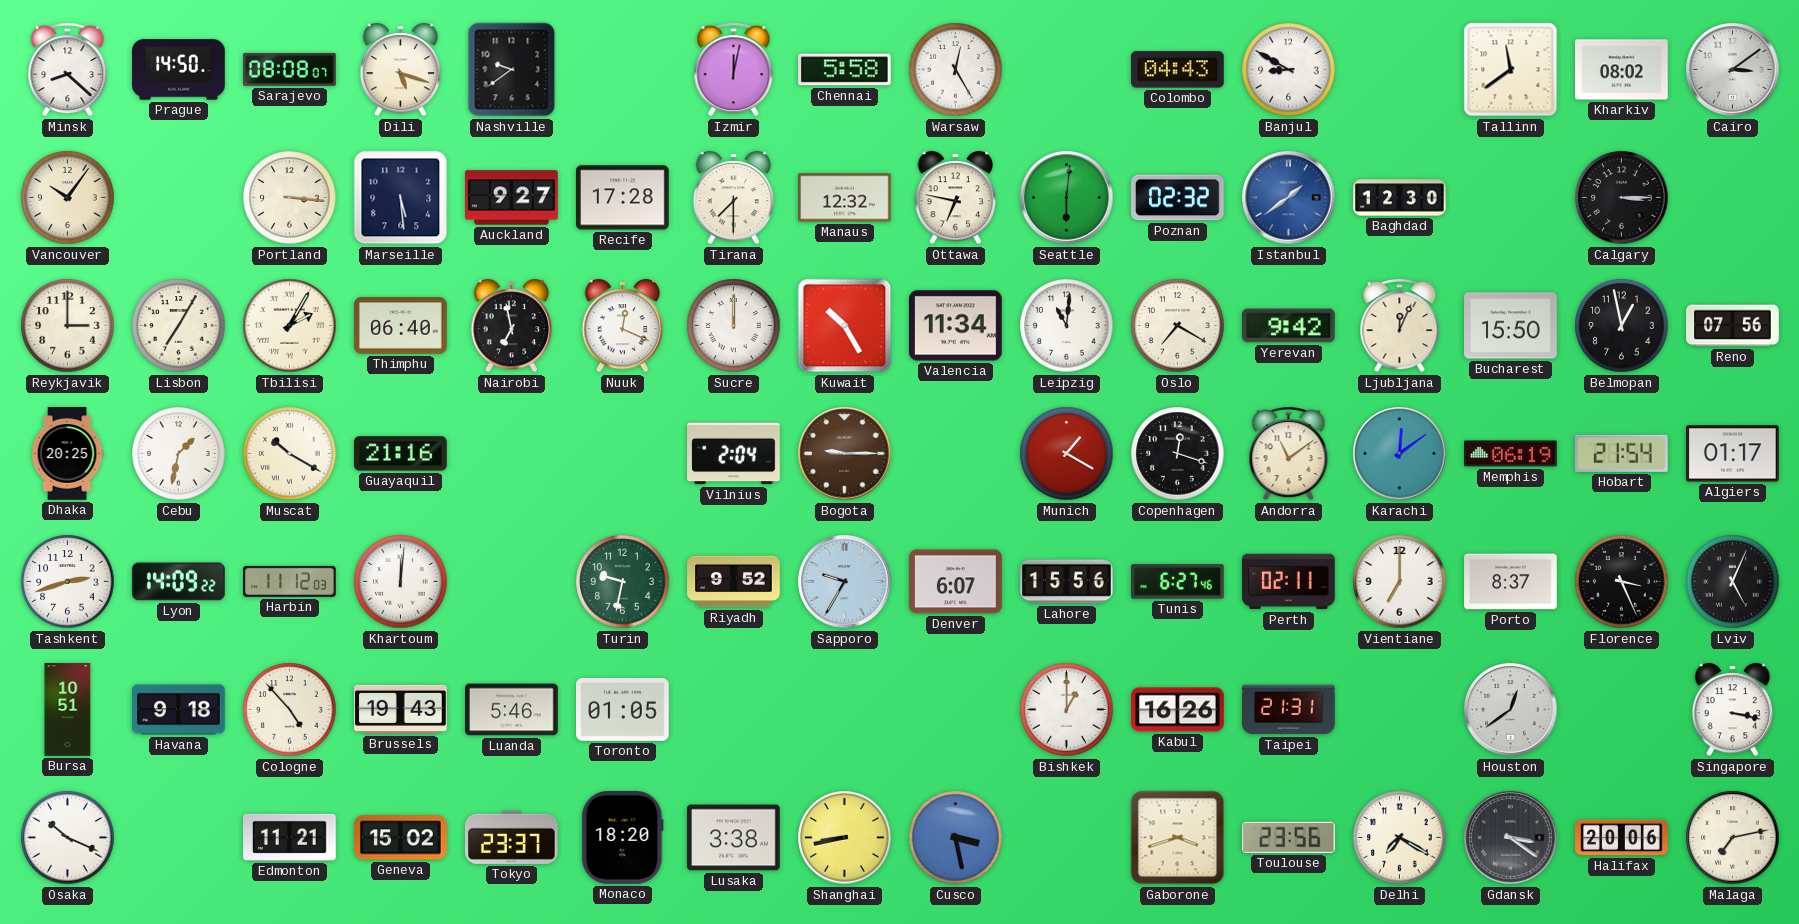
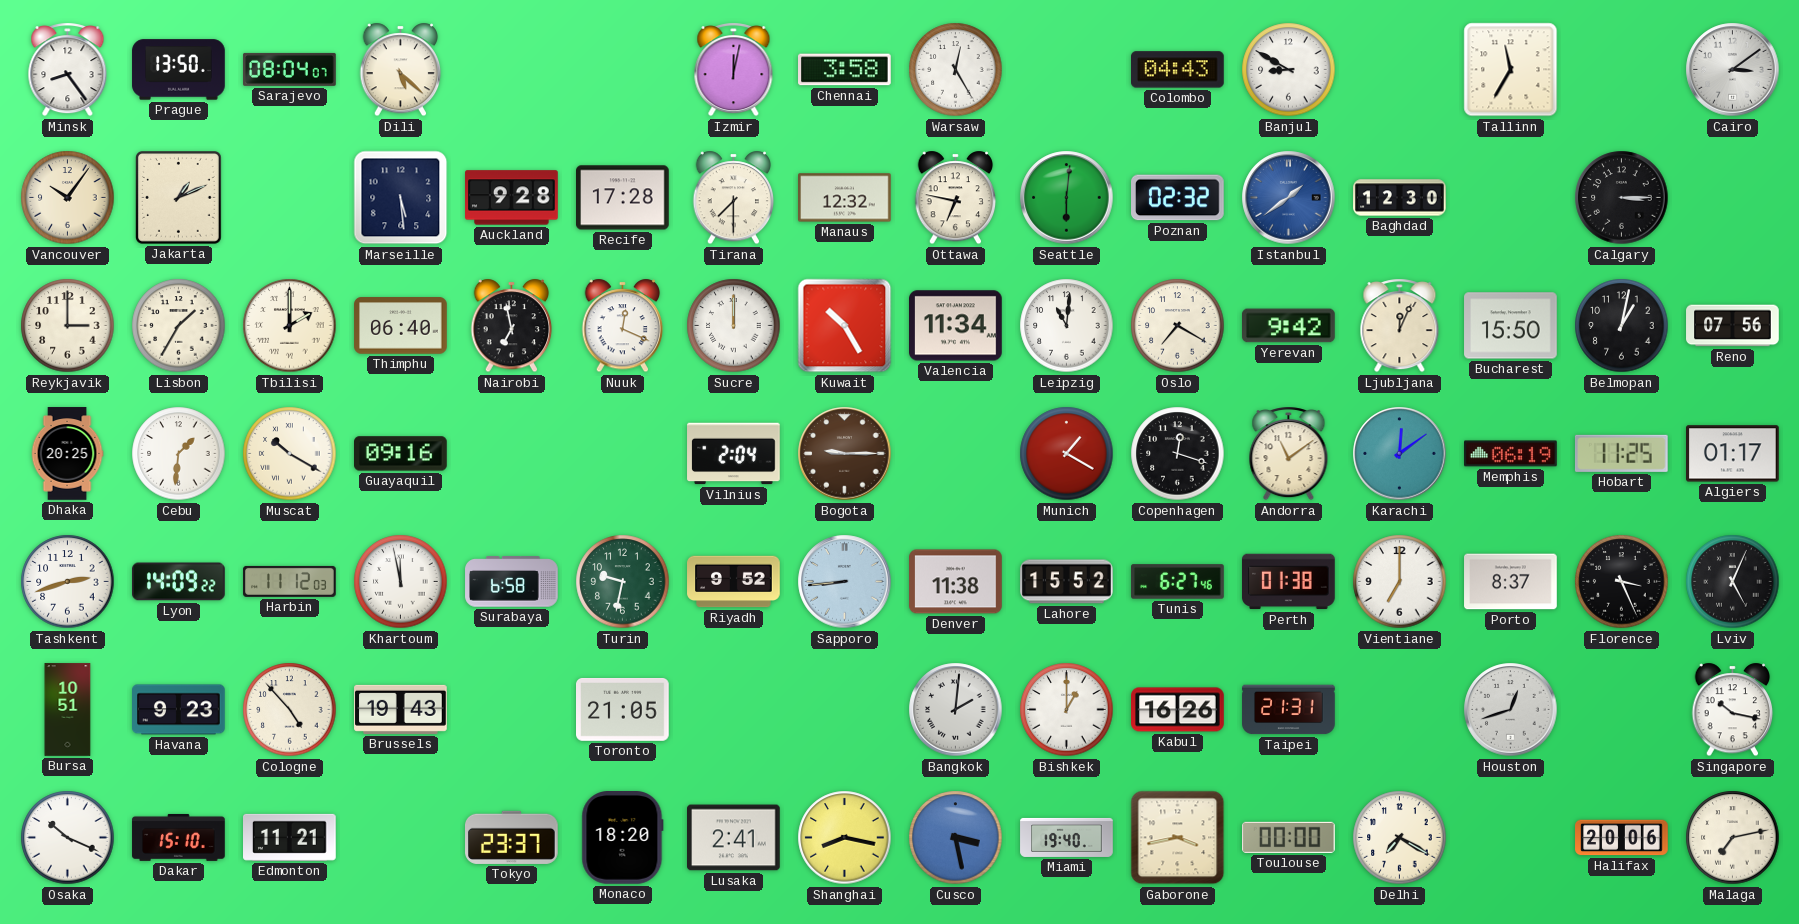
Minsk: 8:22 -> 8:24 (68, 70)
Prague: 14:50 -> 13:50 (179, 70)
Sarajevo: 08:08 -> 08:04 (290, 69)
Dili: 5:18 -> 5:22 (401, 70)
Nashville: 9:39 -> none (512, 70)
Chennai: 5:58 -> 3:58 (845, 70)
Tallinn: 11:39 -> 11:35 (1511, 70)
Kharkiv: 08:02 -> none (1622, 70)
Jakarta: none -> 1:11 (179, 198)
Portland: 3:16 -> none (290, 198)
Auckland: 9:27 -> 9:28 (512, 198)
Lisbon: 7:05 -> 1:35 (179, 326)
Tbilisi: 2:05 -> 2:00 (290, 326)
Belmopan: 12:58 -> 1:02 (1622, 326)
Cebu: 1:32 -> 1:31 (179, 454)
Guayaquil: 21:16 -> 09:16 (401, 454)
Hobart: 21:54 -> 11:25 (1621, 453)
Khartoum: 12:01 -> 11:58 (401, 582)
Surabaya: none -> 6:58 (512, 582)
Sapporo: 9:35 -> 8:44 (845, 582)
Denver: 6:07 -> 11:38 (956, 582)
Lahore: 15:56 -> 15:52 (1067, 582)
Perth: 02:11 -> 01:38 (1289, 582)
Havana: 9:18 -> 9:23 (179, 710)
Luanda: 5:46 -> none (512, 710)
Toronto: 01:05 -> 21:05 (623, 709)
Bangkok: none -> 2:01 (956, 710)
Houston: 12:39 -> 12:42 (1511, 710)
Singapore: 3:17 -> 10:17 (1733, 710)
Dakar: none -> 15:10 (179, 837)
Geneva: 15:02 -> none (401, 838)
Lusaka: 3:38 -> 2:41 (734, 838)
Shanghai: 8:43 -> 8:17 (845, 838)
Miami: none -> 19:40 (1067, 837)
Gaborone: 3:42 -> 3:43 (1178, 838)
Toulouse: 23:56 -> 00:00 (1289, 837)
Gdansk: 3:21 -> none (1511, 838)
